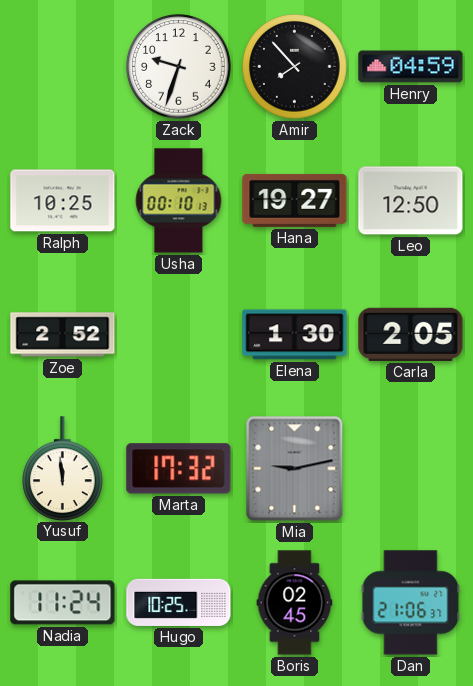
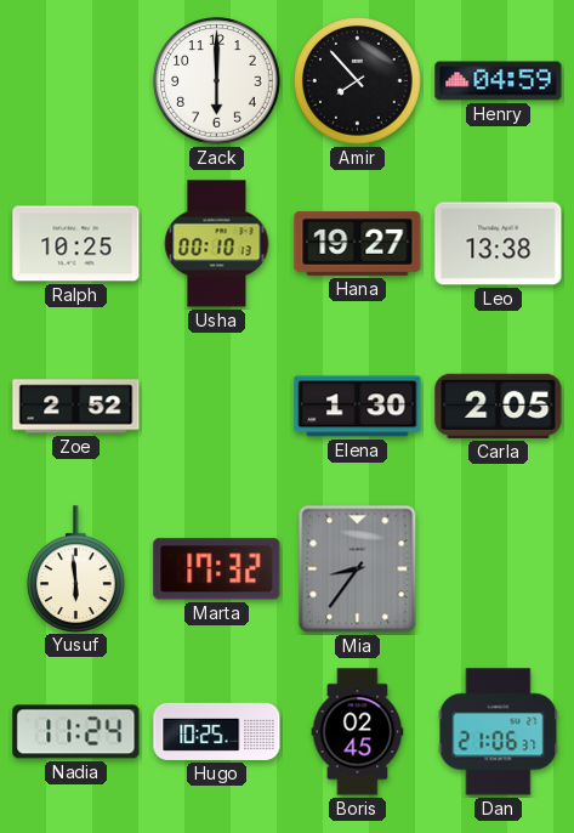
Zack: 9:33 -> 6:00 (217, 81)
Leo: 12:50 -> 13:38 (499, 244)
Yusuf: 11:59 -> 5:59 (76, 568)
Mia: 9:13 -> 8:36 (358, 569)
